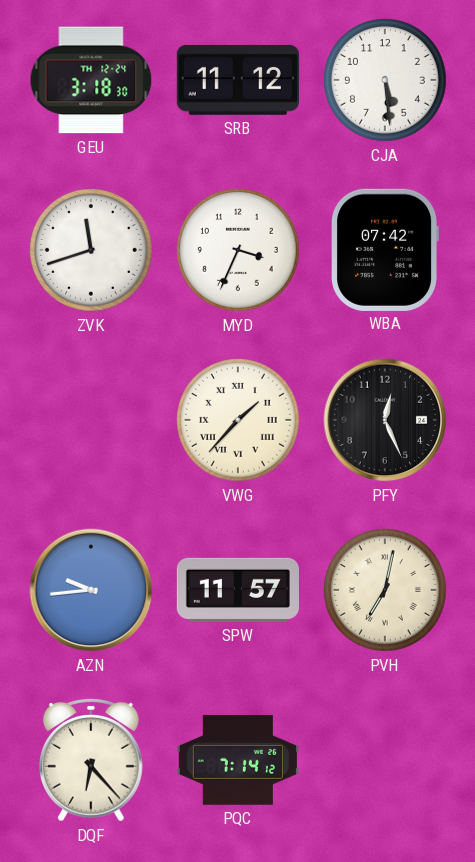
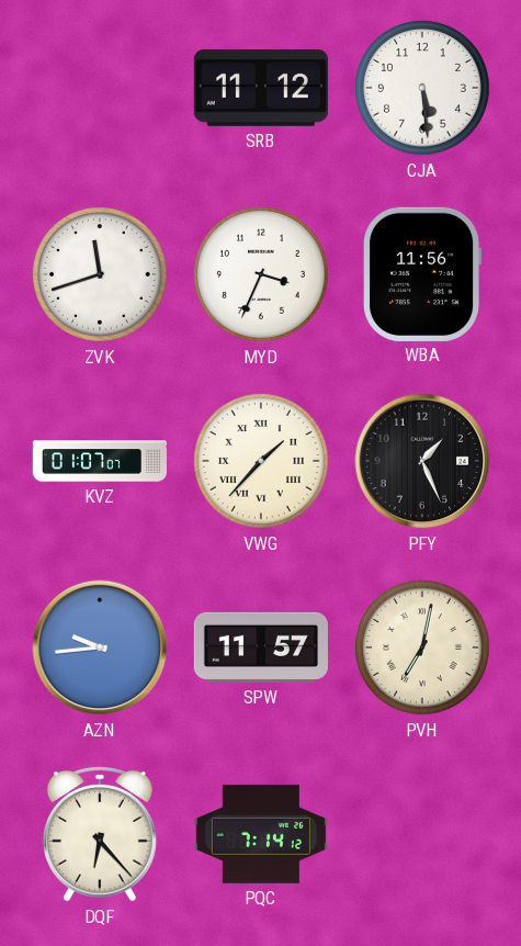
GEU: 3:18 -> none (91, 80)
WBA: 07:42 -> 11:56 (421, 274)
KVZ: none -> 01:07 (99, 461)
PFY: 12:26 -> 1:26 (422, 461)
